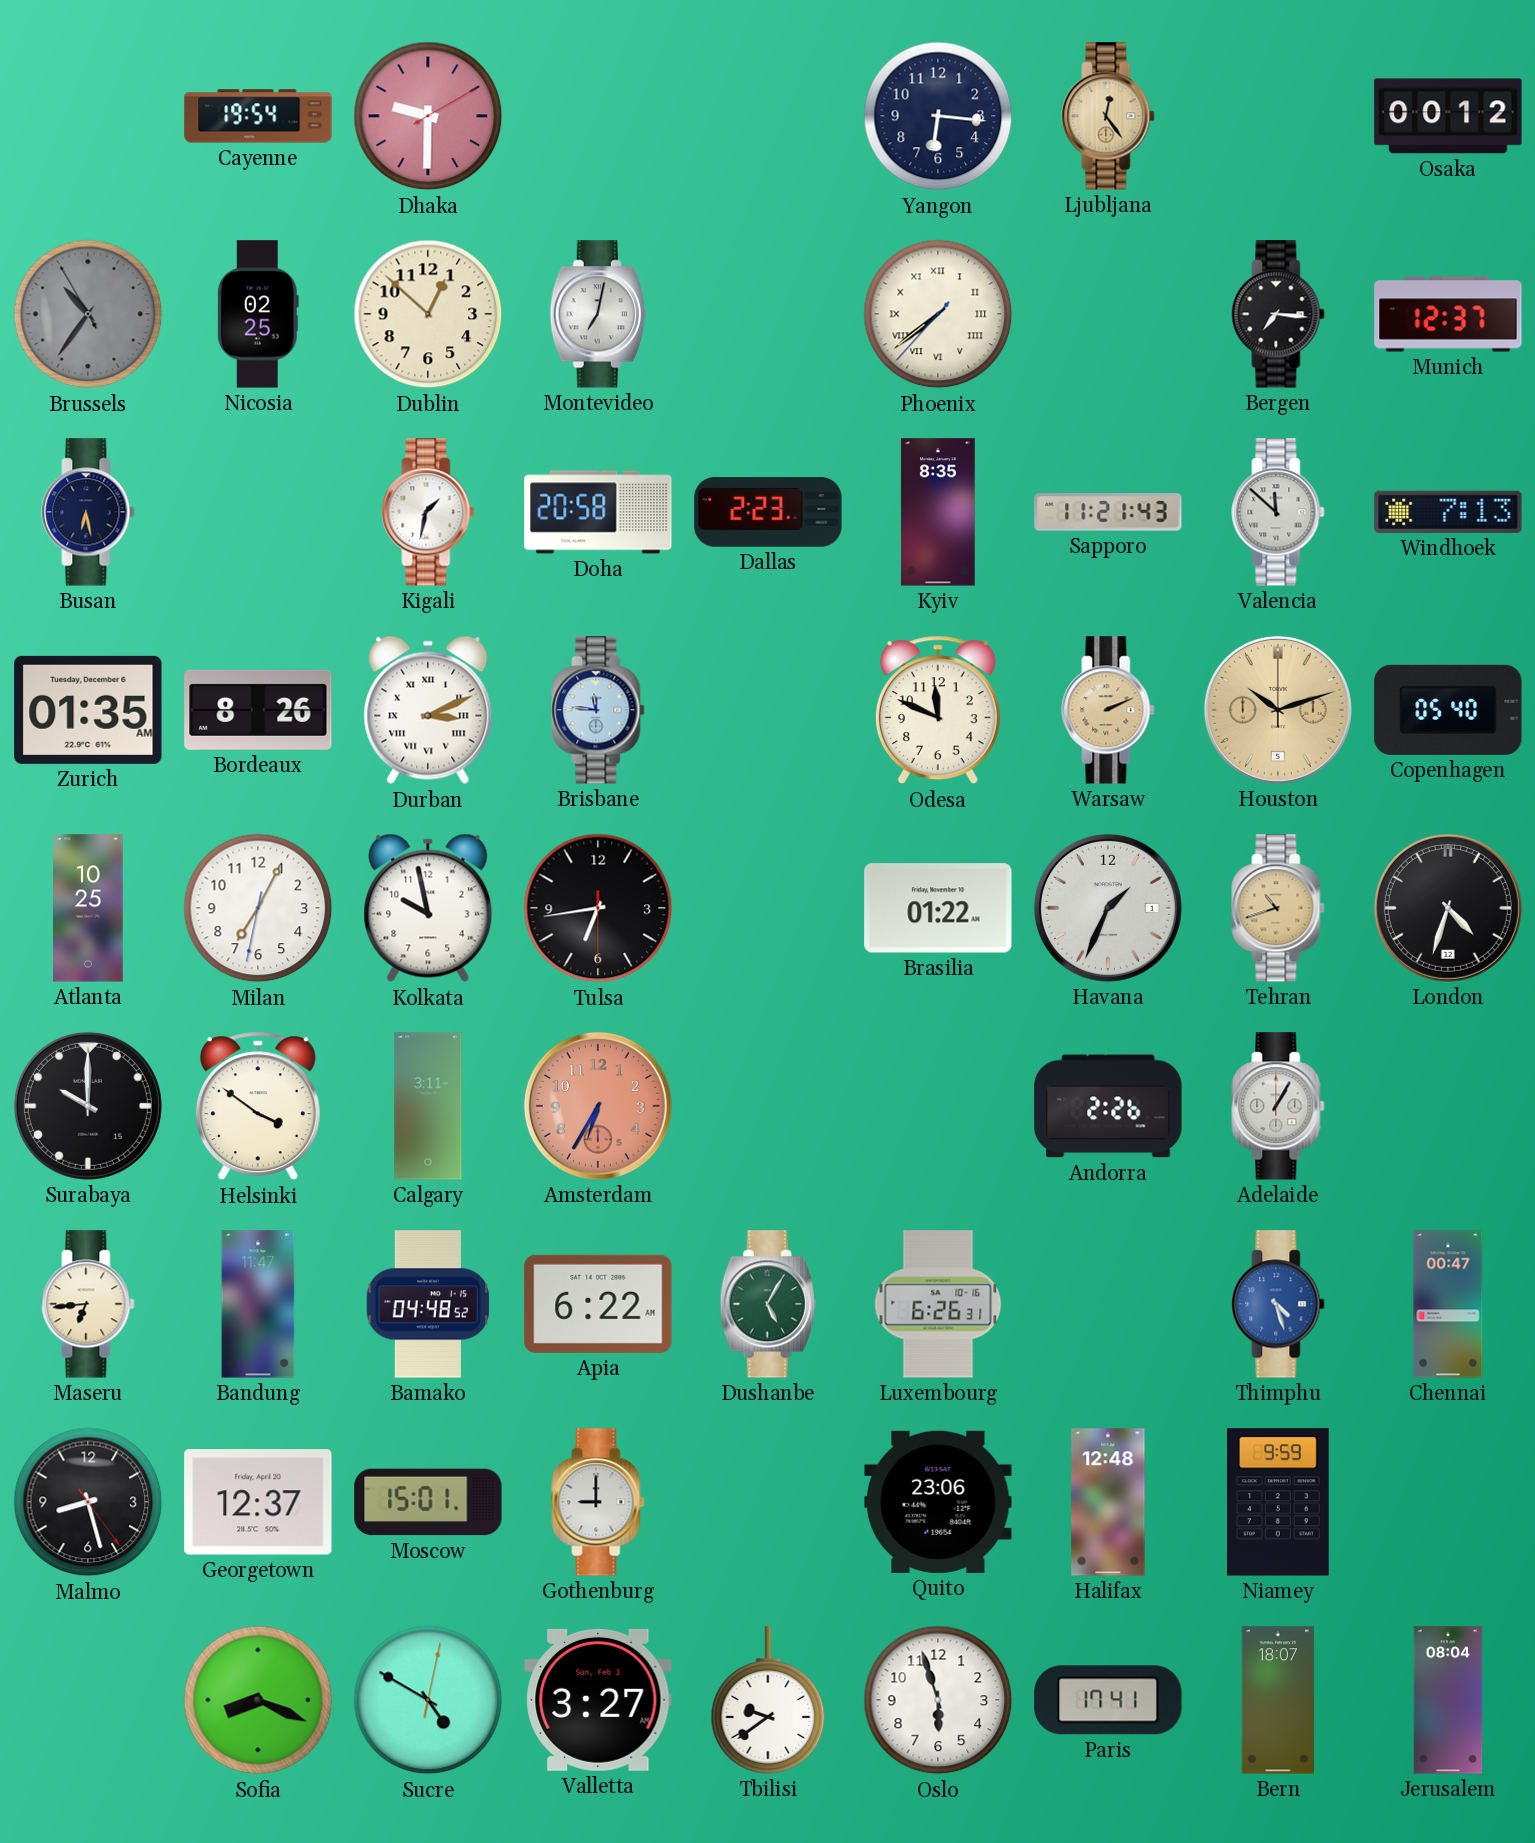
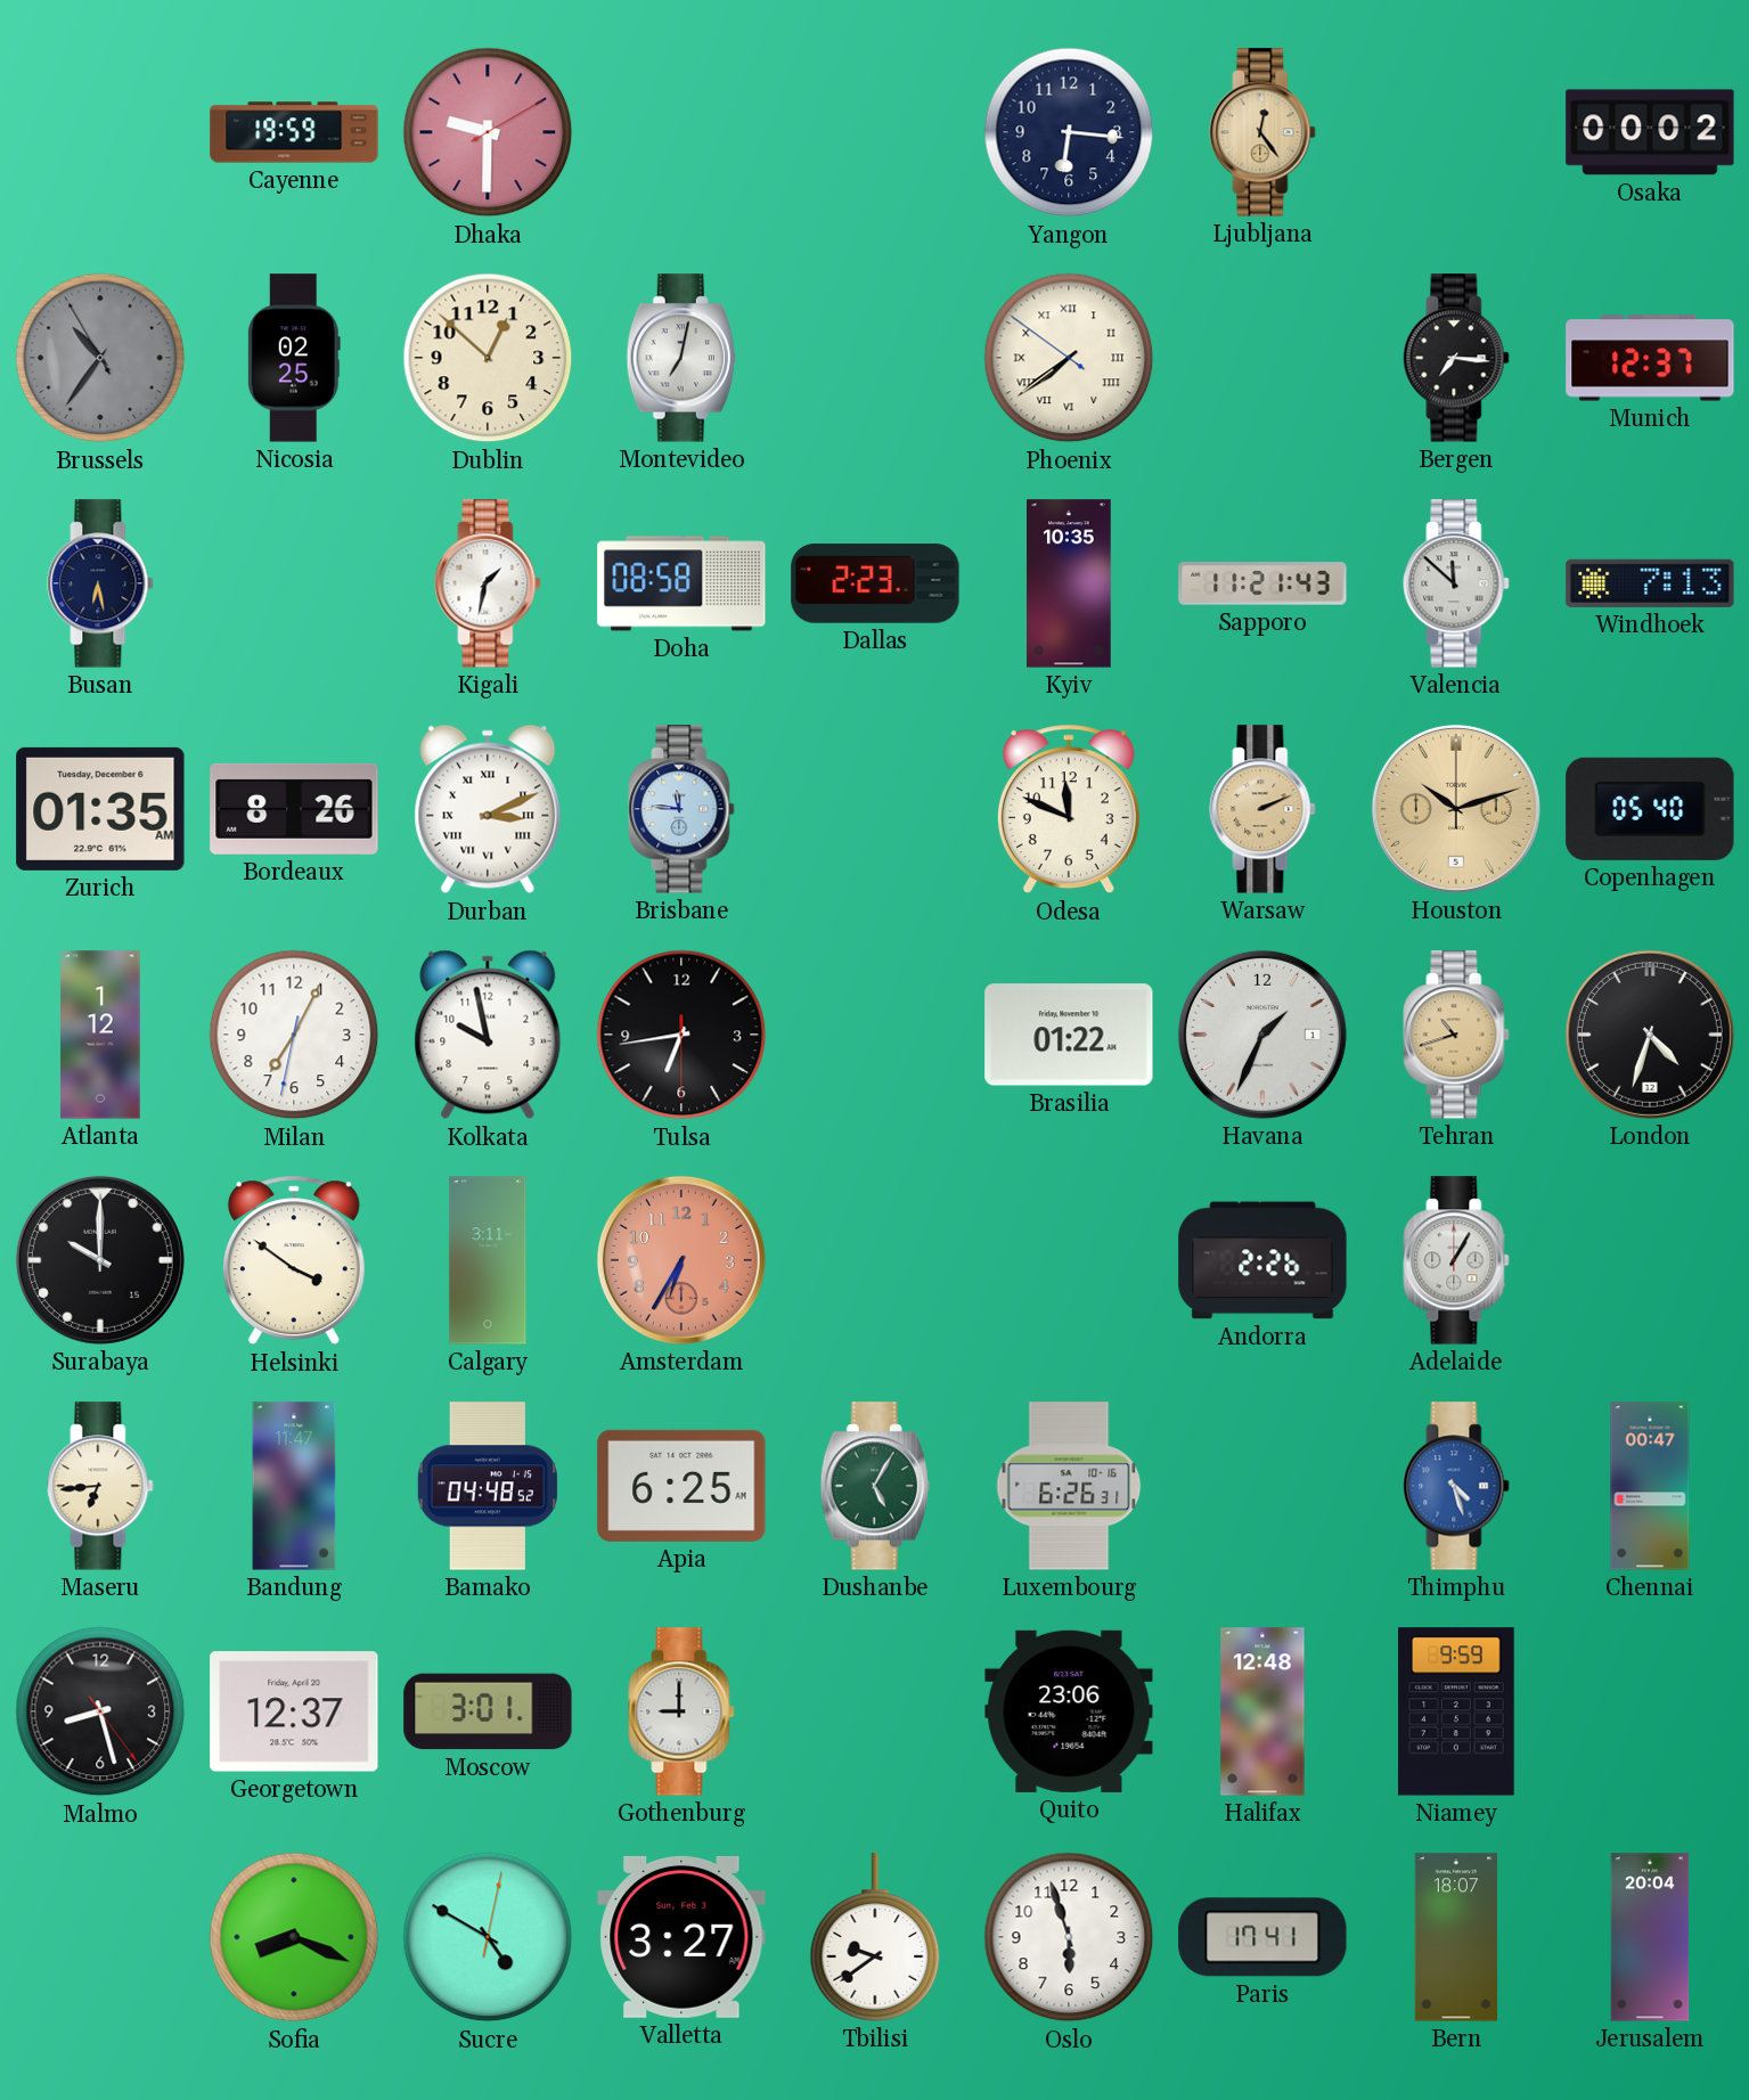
Cayenne: 19:54 -> 19:59 (294, 132)
Osaka: 00:12 -> 00:02 (1650, 132)
Phoenix: 7:38:37 -> 7:38:51 (1069, 358)
Doha: 20:58 -> 08:58 (681, 583)
Kyiv: 8:35 -> 10:35 (1069, 583)
Atlanta: 10:25 -> 1:12 (100, 1035)
Apia: 6:22 -> 6:25 (681, 1486)
Moscow: 15:01 -> 3:01 (488, 1711)
Jerusalem: 08:04 -> 20:04 (1650, 1937)
